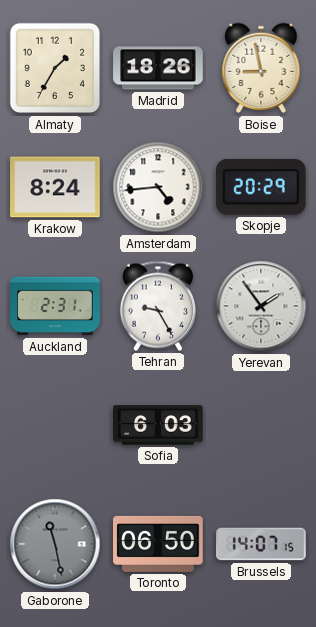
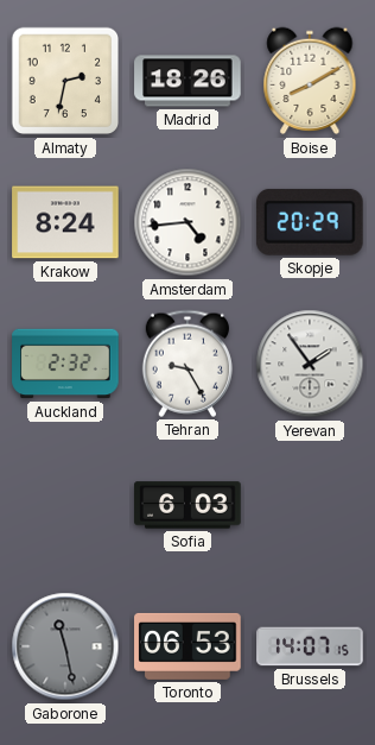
Almaty: 1:35 -> 2:32 (65, 81)
Boise: 8:58 -> 8:10 (310, 81)
Auckland: 2:31 -> 2:32 (65, 364)
Toronto: 06:50 -> 06:53 (188, 646)
